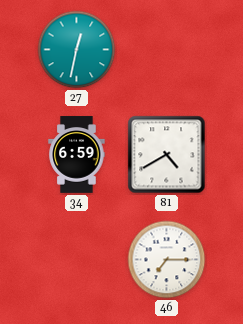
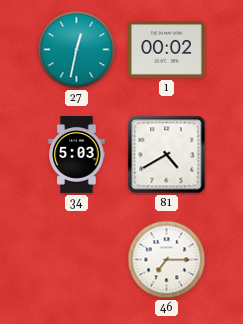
1: none -> 00:02 (167, 50)
34: 6:59 -> 5:03 (77, 155)
